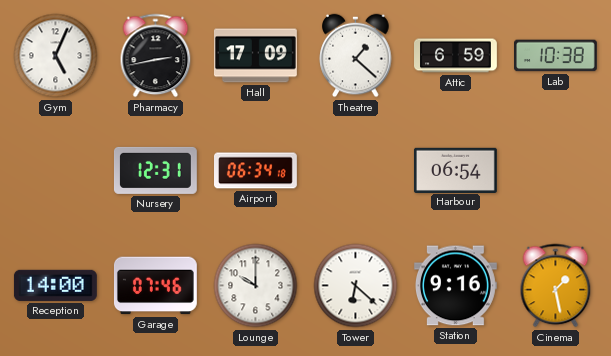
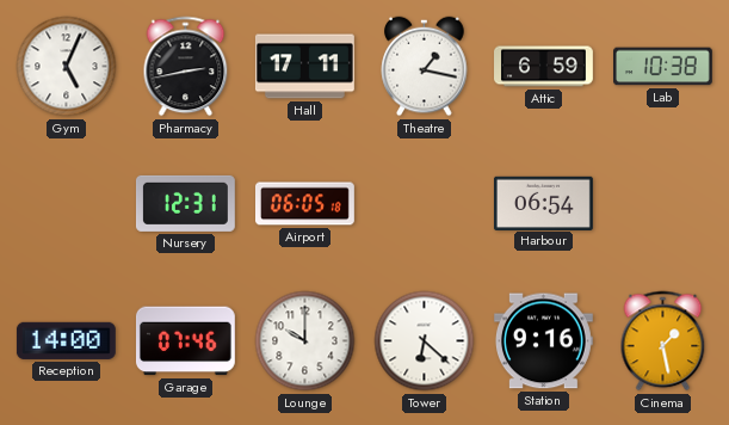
Hall: 17:09 -> 17:11 (304, 67)
Theatre: 1:22 -> 1:17 (425, 67)
Airport: 06:34 -> 06:05 (305, 204)
